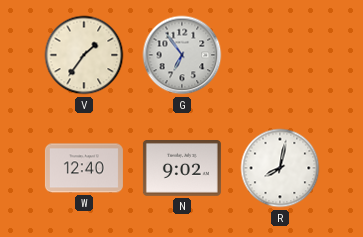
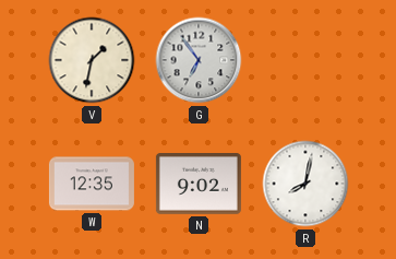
V: 1:36 -> 1:32 (92, 60)
W: 12:40 -> 12:35 (92, 184)
